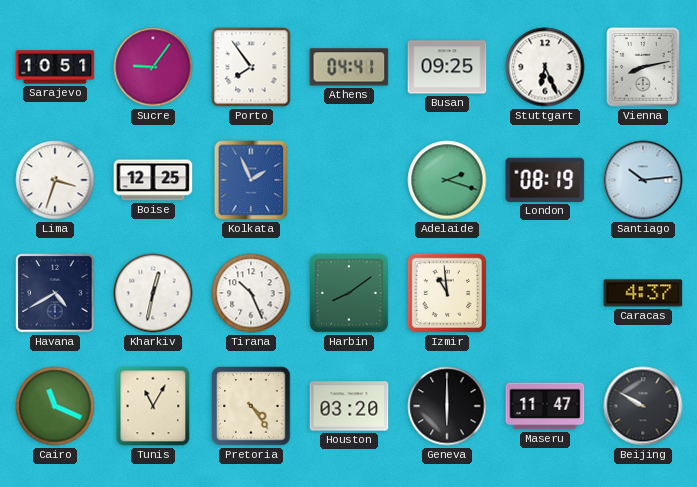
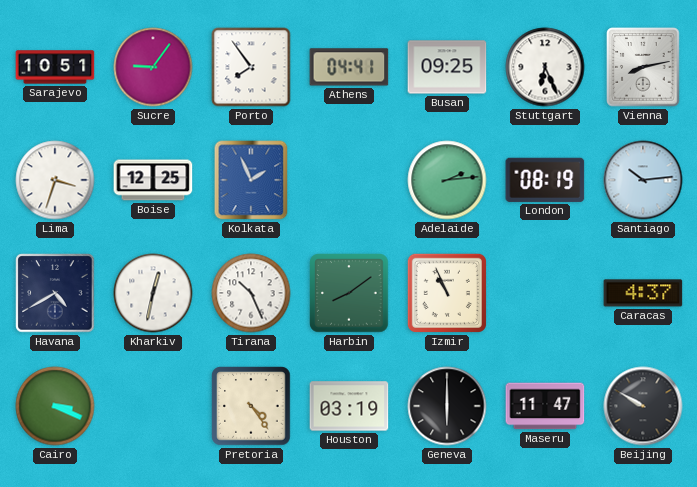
Adelaide: 2:18 -> 2:14 (447, 180)
Izmir: 10:59 -> 10:56 (447, 293)
Cairo: 11:19 -> 3:19 (55, 406)
Tunis: 11:05 -> none (153, 406)
Houston: 03:20 -> 03:19 (349, 406)
